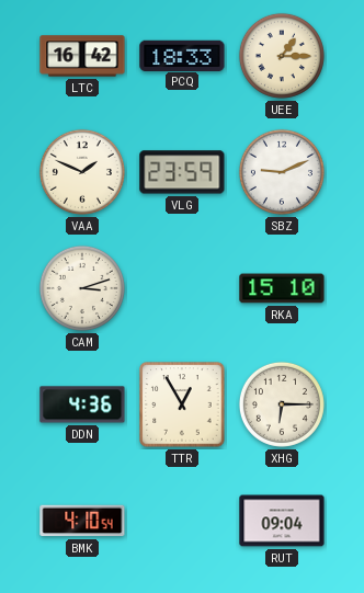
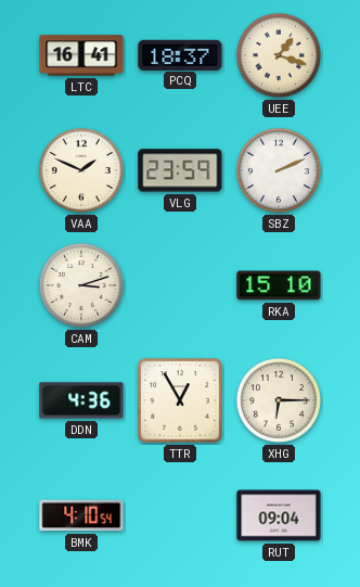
LTC: 16:42 -> 16:41 (81, 55)
PCQ: 18:33 -> 18:37 (180, 54)
UEE: 1:15 -> 1:18 (279, 55)
SBZ: 9:11 -> 2:11 (279, 170)
